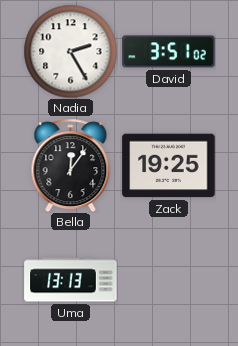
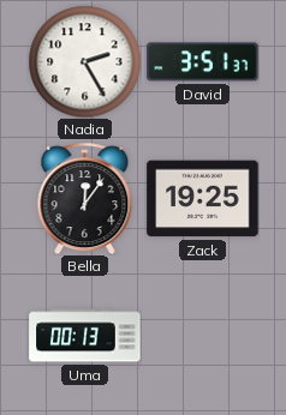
David: 3:51:02 -> 3:51:37 (203, 62)
Uma: 13:13 -> 00:13 (85, 336)
